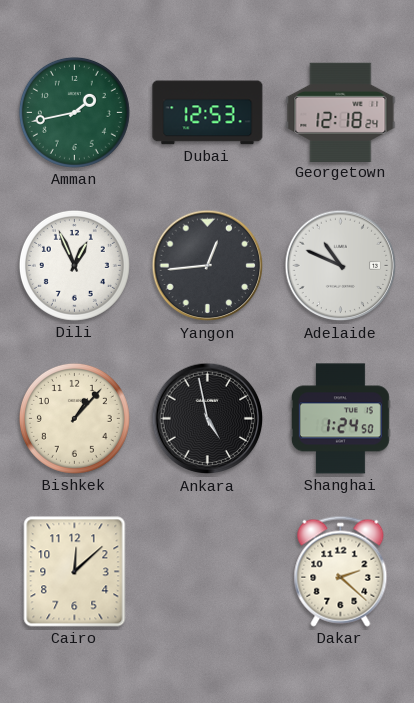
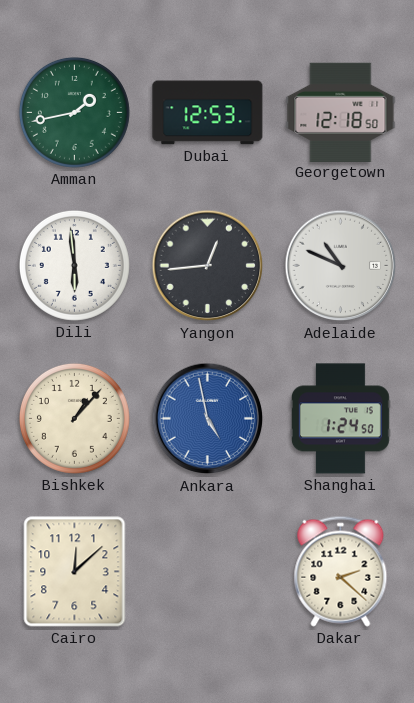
Georgetown: 12:18:24 -> 12:18:50 (341, 112)
Dili: 12:56 -> 5:59 (74, 265)
Ankara dial: black -> blue (208, 419)
